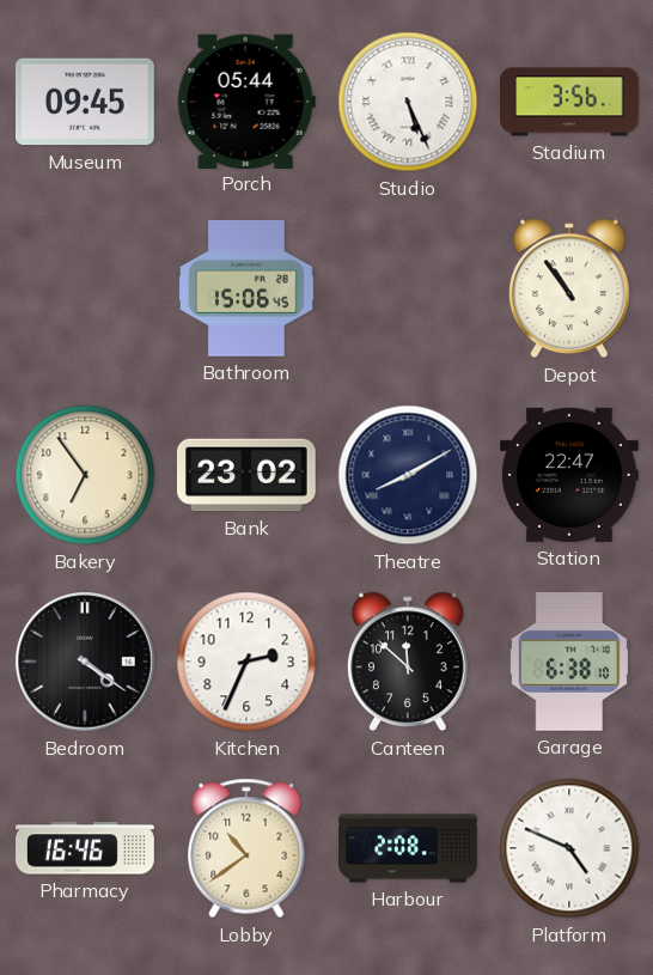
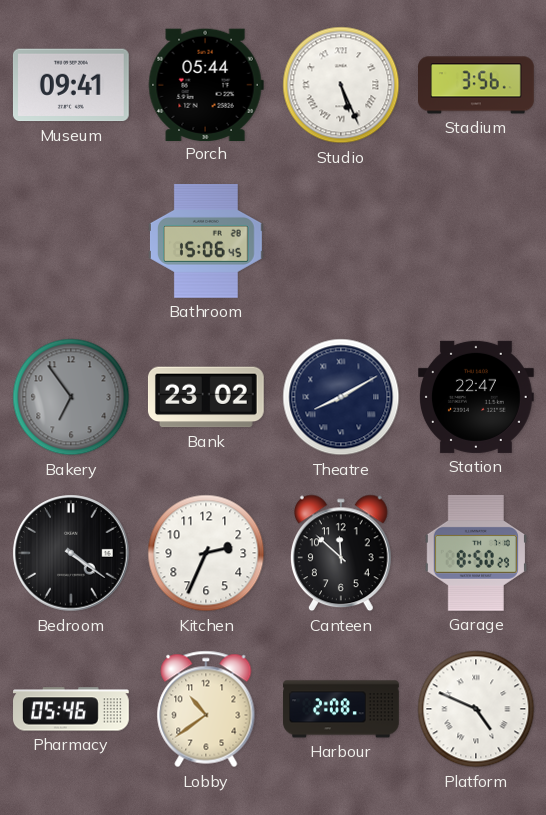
Museum: 09:45 -> 09:41 (71, 85)
Depot: 10:54 -> none (570, 288)
Bakery dial: cream -> grey (71, 397)
Garage: 6:38 -> 8:50 (476, 553)
Pharmacy: 16:46 -> 05:46 (72, 709)
